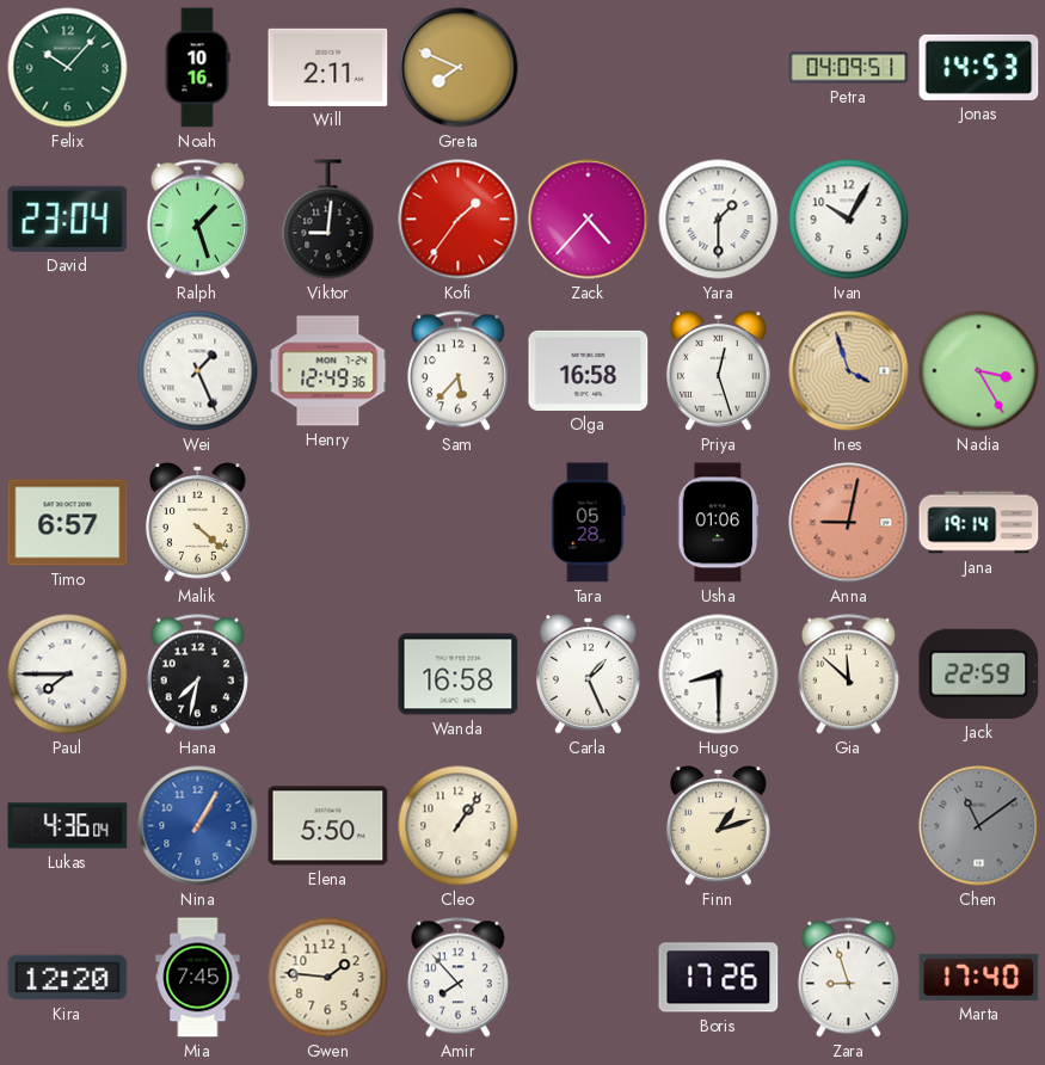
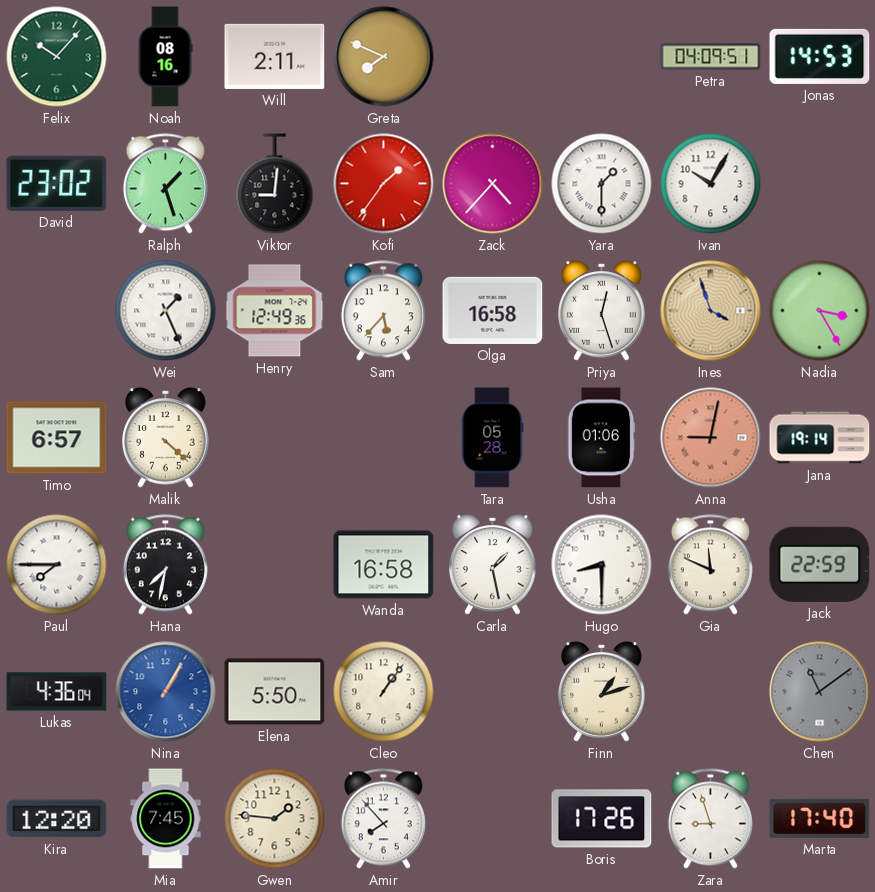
Noah: 10:16 -> 08:16 (165, 57)
David: 23:04 -> 23:02 (57, 183)
Carla: 1:26 -> 1:28 (493, 565)
Gia: 11:52 -> 11:49 (710, 565)
